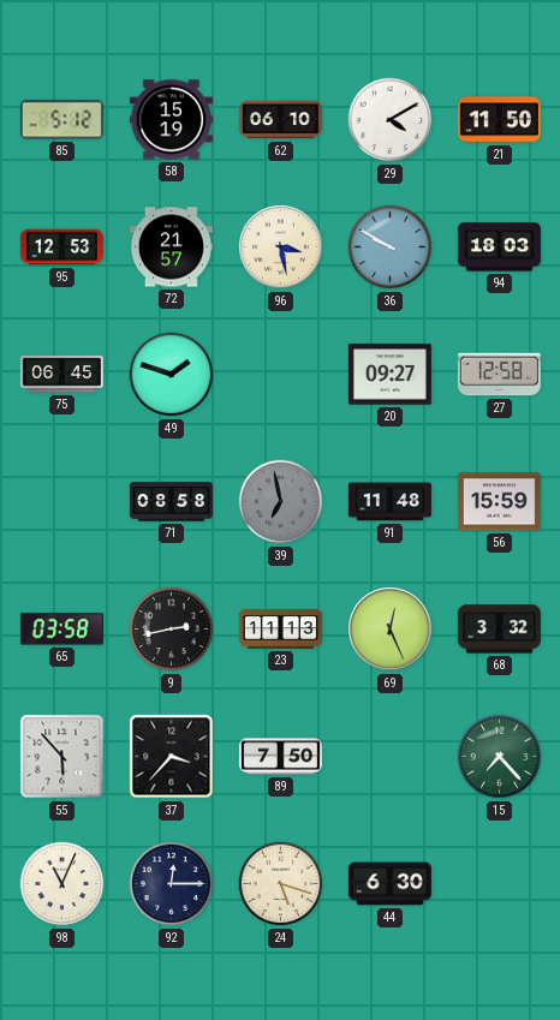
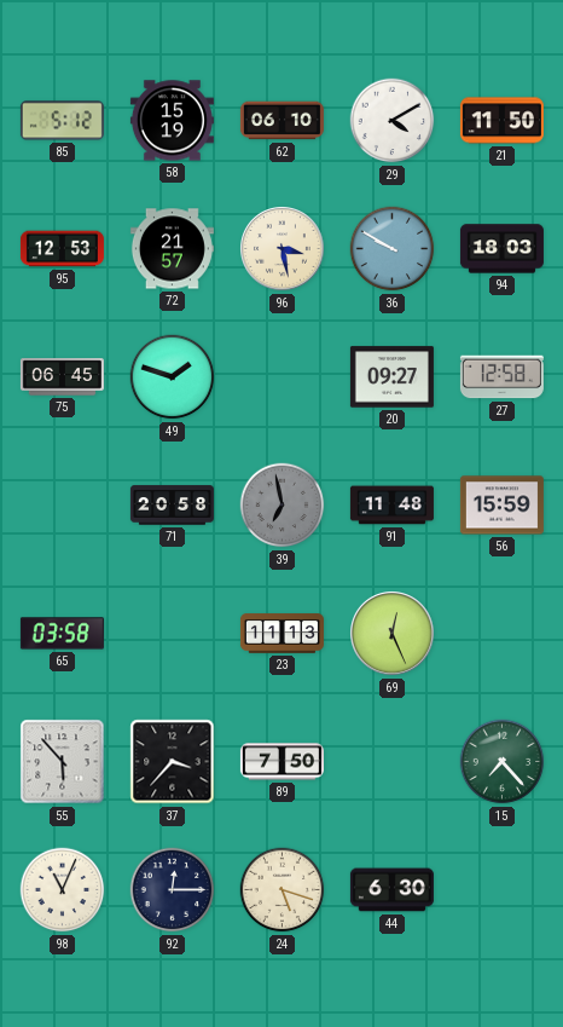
71: 08:58 -> 20:58 (172, 506)
9: 2:43 -> none (172, 630)
68: 3:32 -> none (499, 630)
